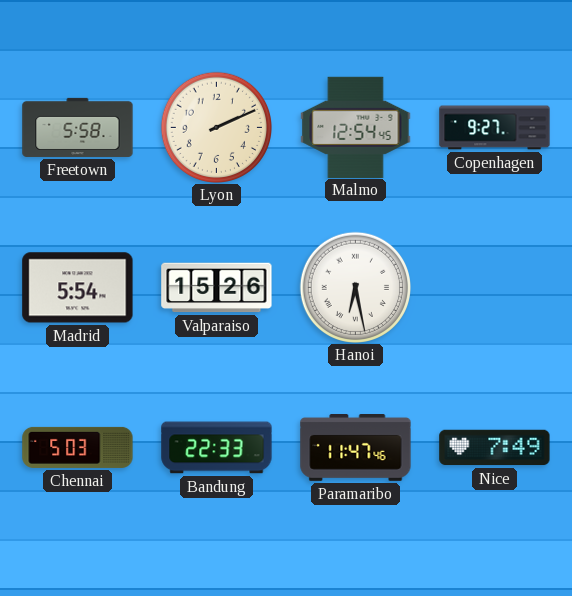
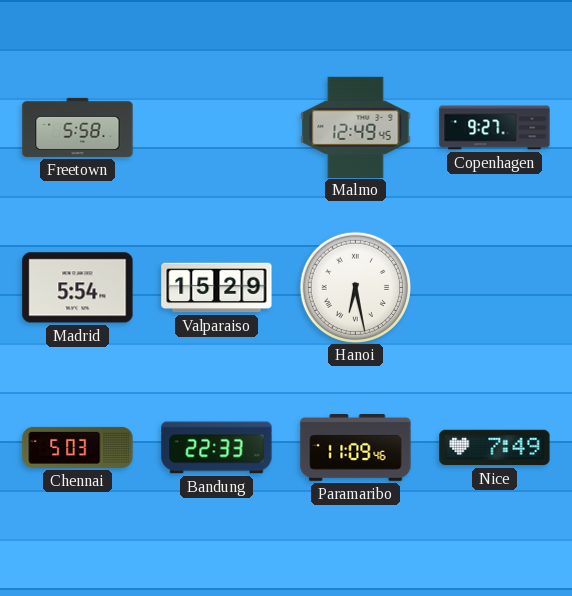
Lyon: 2:11 -> none (216, 127)
Malmo: 12:54 -> 12:49 (356, 127)
Valparaiso: 15:26 -> 15:29 (217, 288)
Paramaribo: 11:47 -> 11:09 (356, 448)
